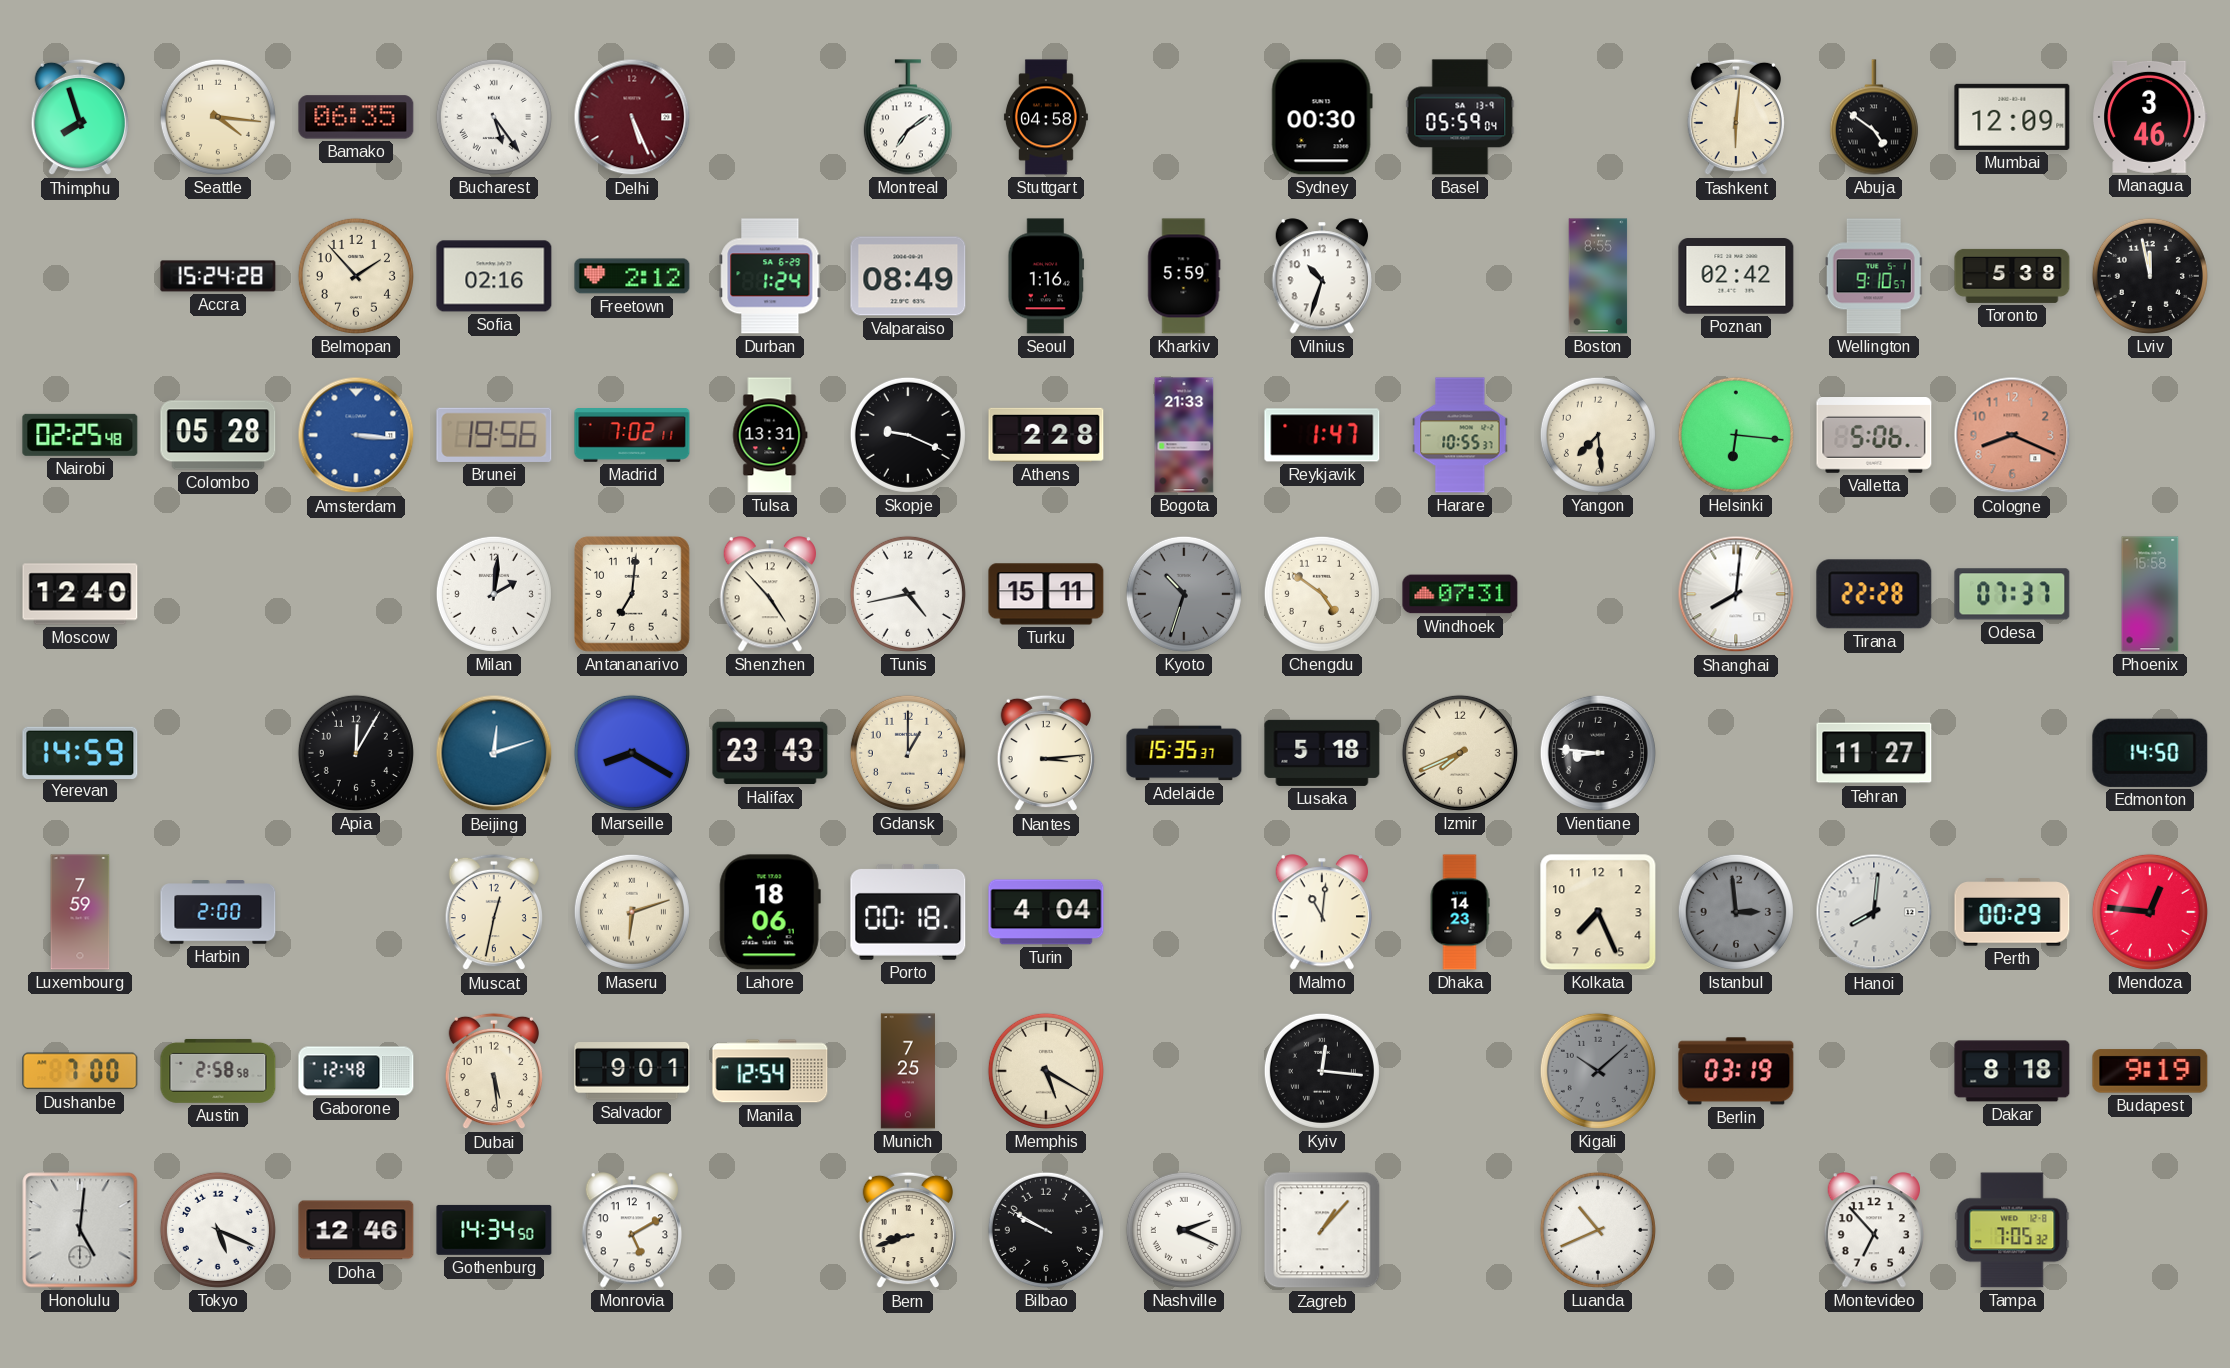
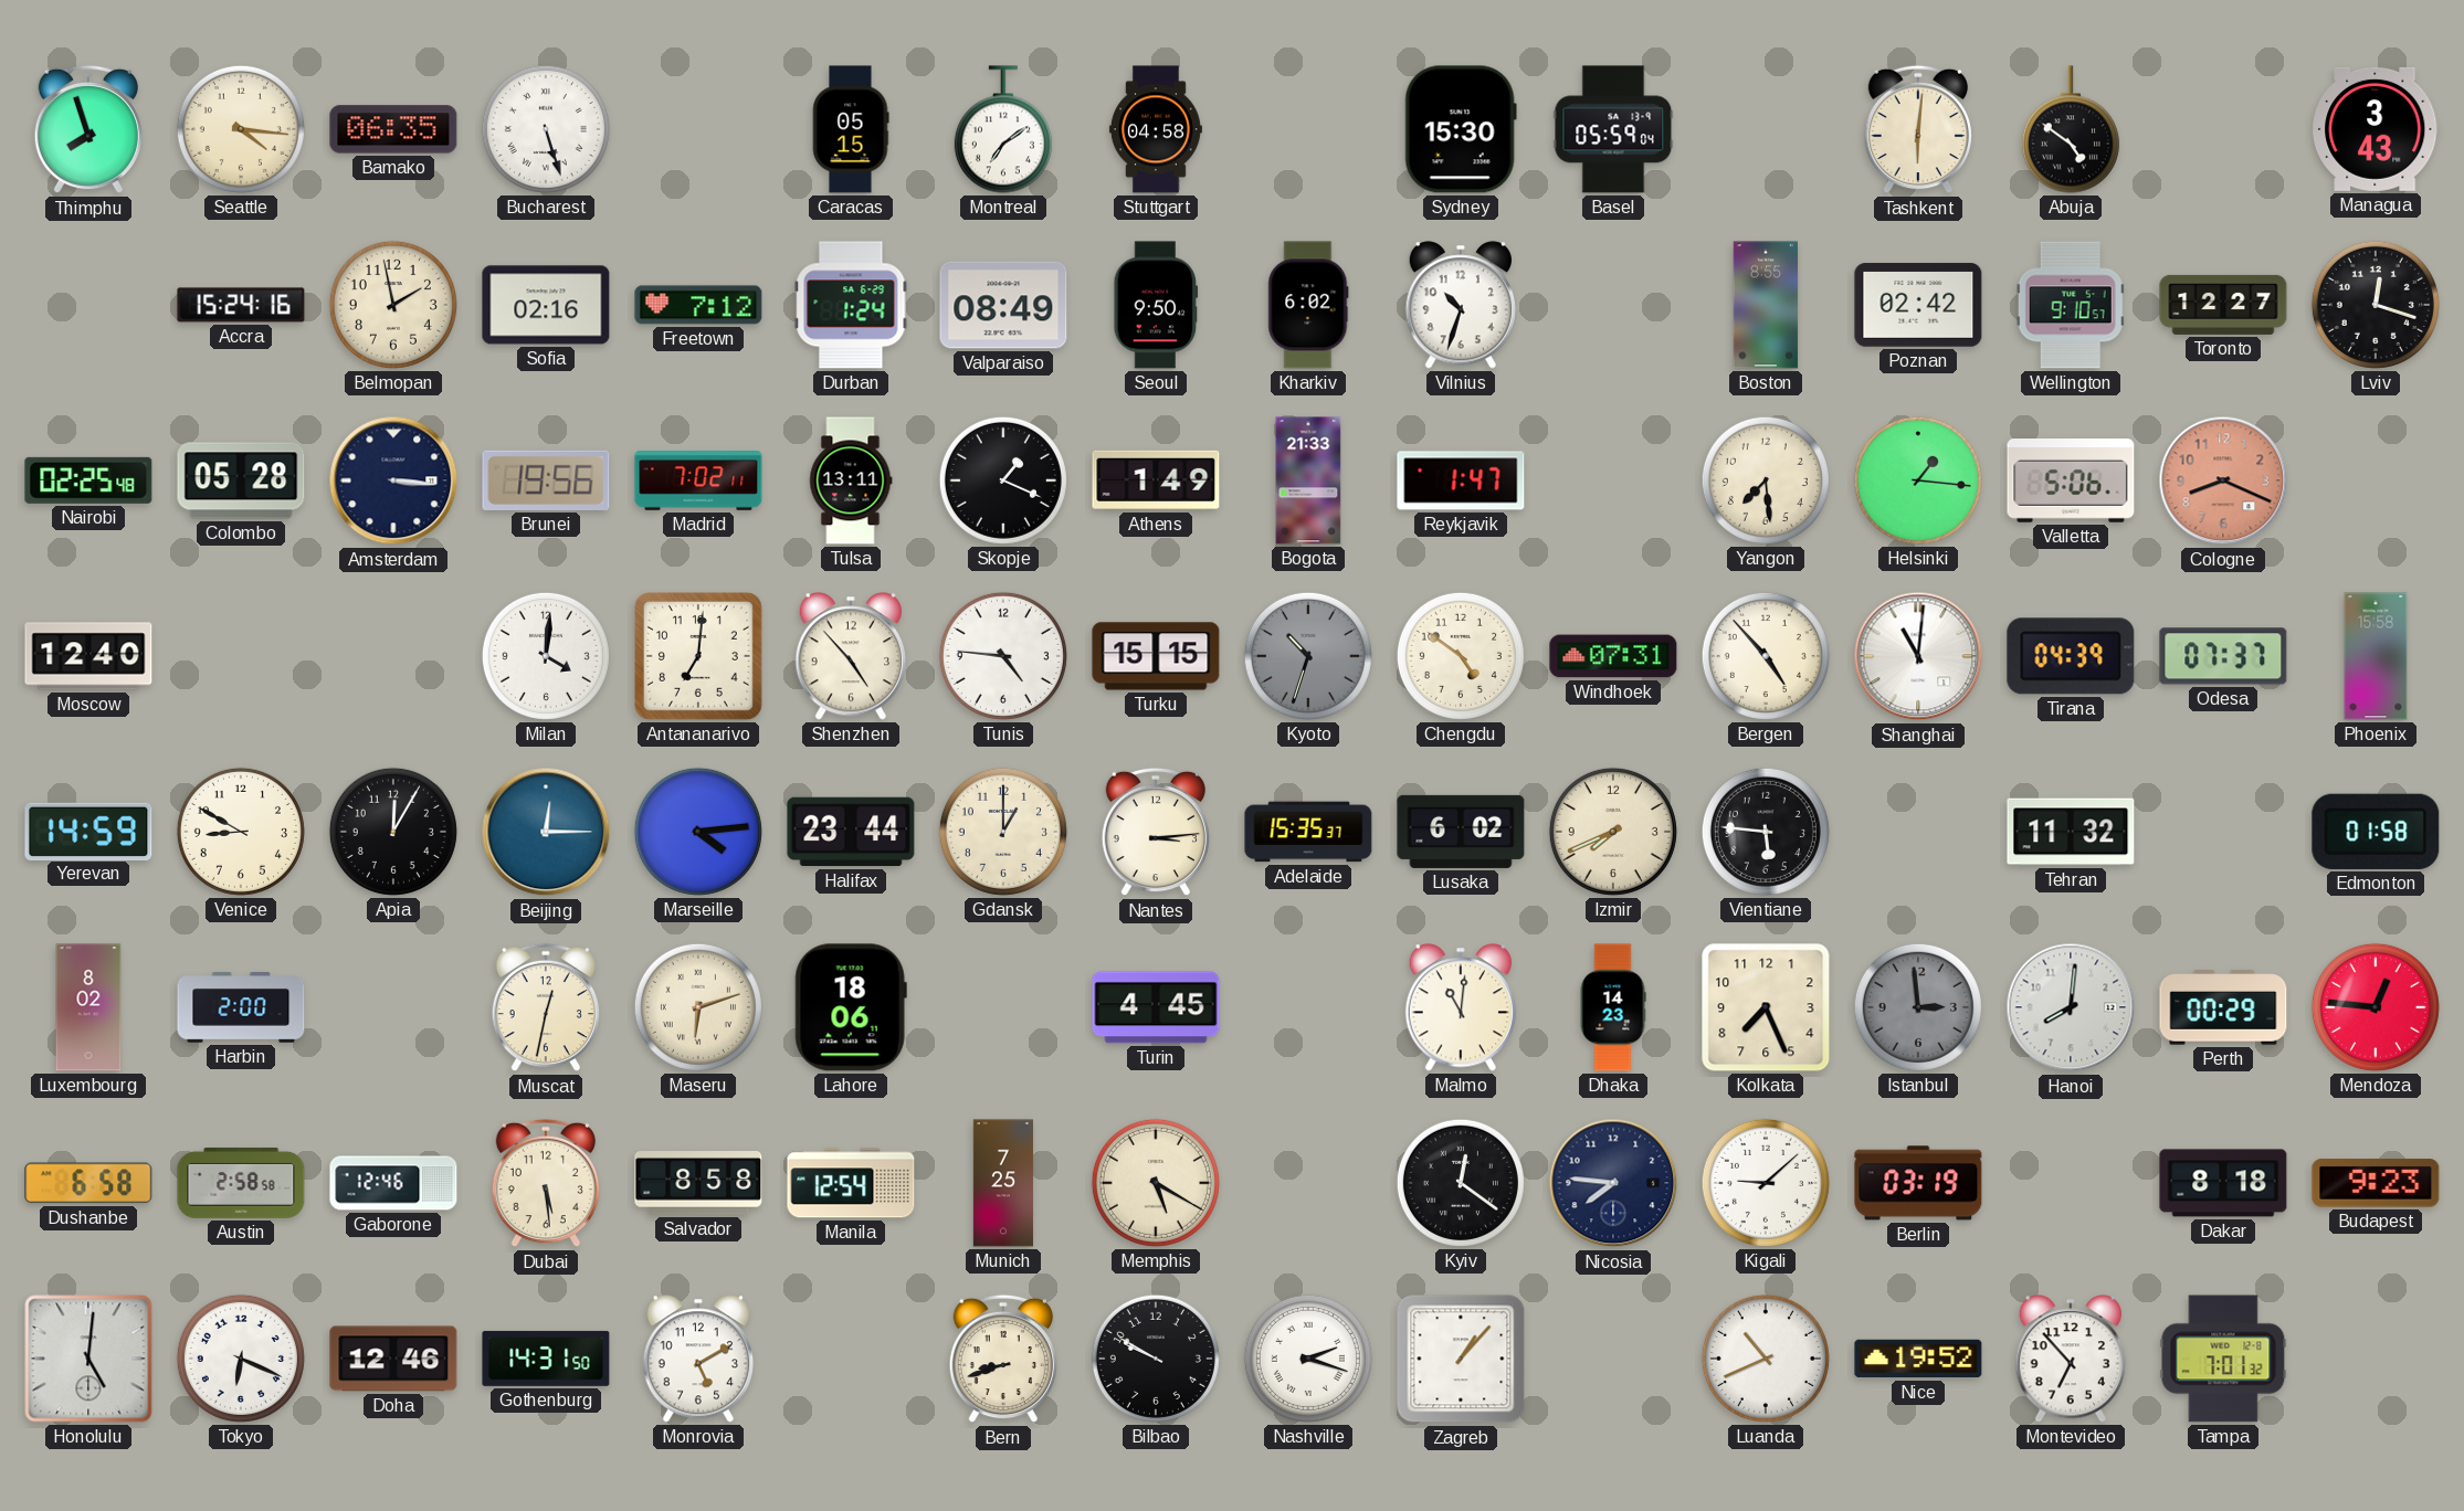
Bucharest: 5:24 -> 5:27 (546, 129)
Delhi: 5:26 -> none (632, 117)
Caracas: none -> 05:15 (851, 129)
Sydney: 00:30 -> 15:30 (1461, 129)
Mumbai: 12:09 -> none (2012, 117)
Managua: 3:46 -> 3:43 (2376, 129)
Accra: 15:24:28 -> 15:24:16 (241, 305)
Belmopan: 1:53 -> 1:58 (393, 305)
Freetown: 2:12 -> 7:12 (698, 305)
Seoul: 1:16 -> 9:50 (1156, 305)
Kharkiv: 5:59 -> 6:02 (1308, 305)
Toronto: 5:38 -> 12:27 (2223, 305)
Lviv: 11:58 -> 12:18 (2376, 305)
Amsterdam dial: blue -> navy (393, 480)
Tulsa: 13:31 -> 13:11 (851, 480)
Skopje: 9:19 -> 1:19 (1003, 480)
Athens: 2:28 -> 1:49 (1156, 480)
Harare: 10:55 -> none (1460, 435)
Helsinki: 6:16 -> 1:16 (1918, 480)
Milan: 2:01 -> 4:01 (546, 656)
Tunis: 4:43 -> 4:46 (1003, 656)
Turku: 15:11 -> 15:15 (1156, 656)
Bergen: none -> 4:53 (1766, 656)
Shanghai: 8:01 -> 11:01 (1918, 656)
Tirana: 22:28 -> 04:39 (2071, 656)
Venice: none -> 8:50 (241, 832)
Beijing: 12:12 -> 12:15 (546, 832)
Marseille: 8:20 -> 4:14 (698, 832)
Halifax: 23:43 -> 23:44 (851, 832)
Lusaka: 5:18 -> 6:02 (1461, 832)
Vientiane: 8:46 -> 5:46 (1766, 832)
Tehran: 11:27 -> 11:32 (2071, 832)
Edmonton: 14:50 -> 01:58 (2376, 832)
Luxembourg: 7:59 -> 8:02 (88, 1007)
Porto: 00:18 -> none (908, 912)
Turin: 4:04 -> 4:45 (1156, 1007)
Dushanbe: 7:00 -> 6:58 (88, 1183)
Gaborone: 12:48 -> 12:46 (393, 1183)
Salvador: 9:01 -> 8:58 (698, 1184)
Kyiv: 12:16 -> 12:21 (1461, 1183)
Nicosia: none -> 7:46 (1613, 1183)
Kigali: 10:08 -> 9:08 (1766, 1183)
Kigali dial: grey -> white (1766, 1183)
Budapest: 9:19 -> 9:23 (2376, 1183)
Tokyo: 5:19 -> 6:19 (241, 1359)
Gothenburg: 14:34 -> 14:31 (546, 1359)
Nashville: 2:19 -> 2:18 (1308, 1359)
Nice: none -> 19:52 (1918, 1359)
Tampa: 7:05 -> 7:01 (2223, 1359)
